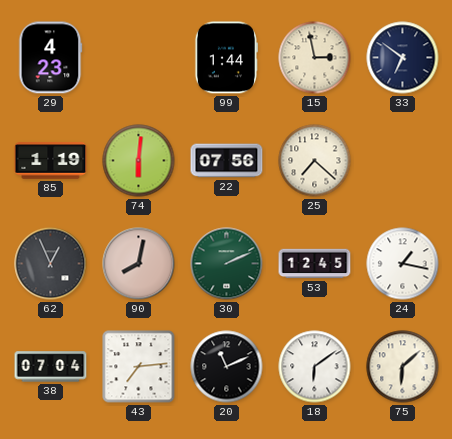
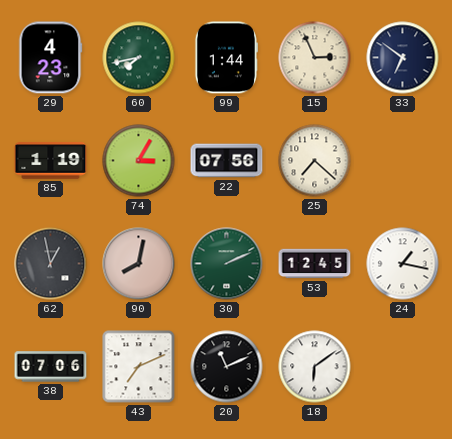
60: none -> 7:43 (139, 58)
15: 2:58 -> 2:56 (315, 58)
74: 6:01 -> 3:05 (139, 161)
62: 12:56 -> 12:58 (51, 264)
38: 07:04 -> 07:06 (51, 367)
43: 7:14 -> 7:11 (139, 367)
75: 6:08 -> none (403, 367)
